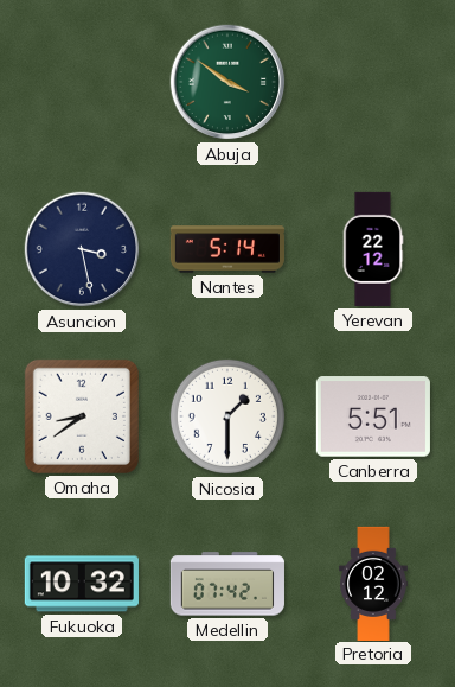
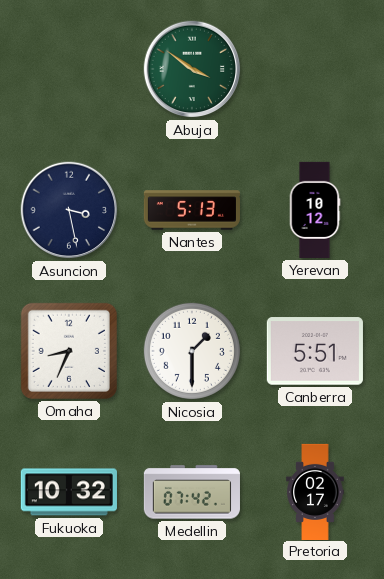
Nantes: 5:14 -> 5:13 (192, 210)
Yerevan: 22:12 -> 10:12 (315, 210)
Omaha: 8:39 -> 8:34 (69, 351)
Pretoria: 02:12 -> 02:17 (315, 491)
